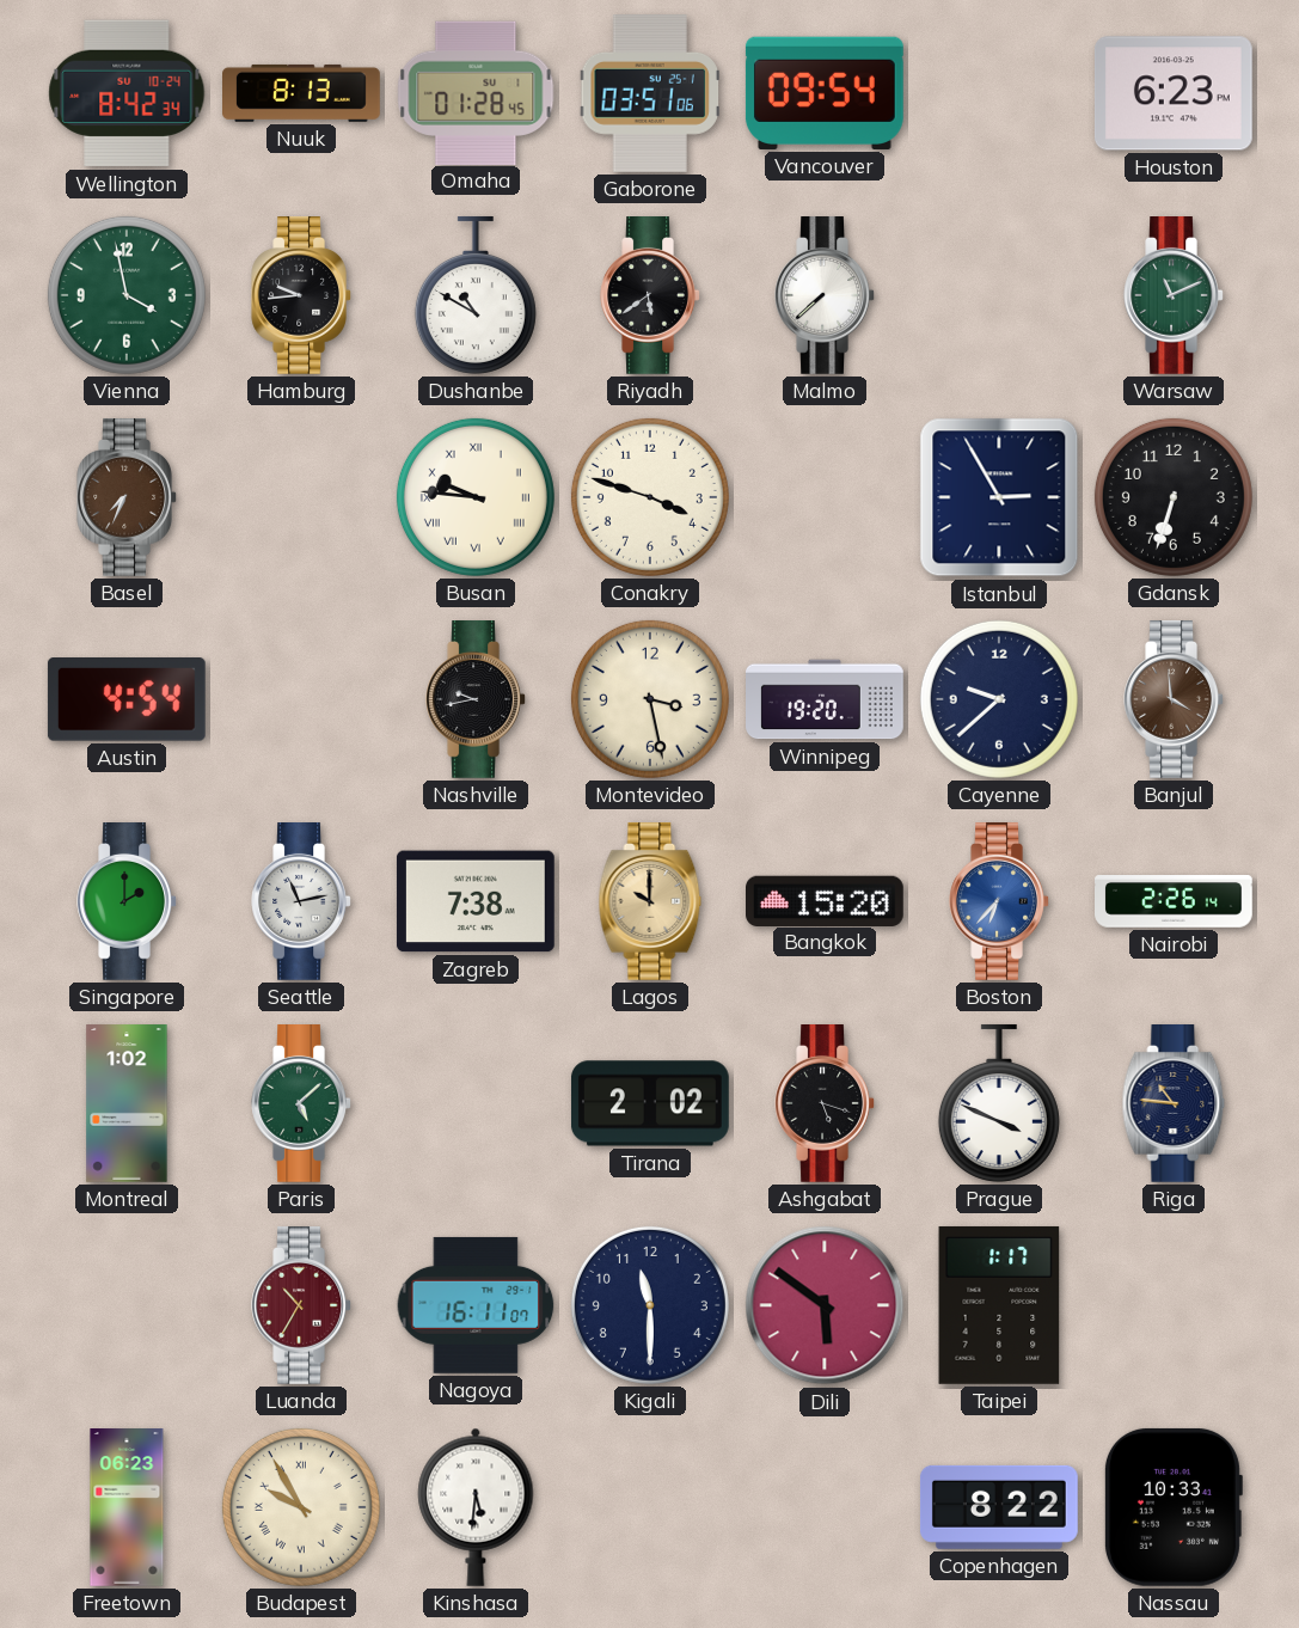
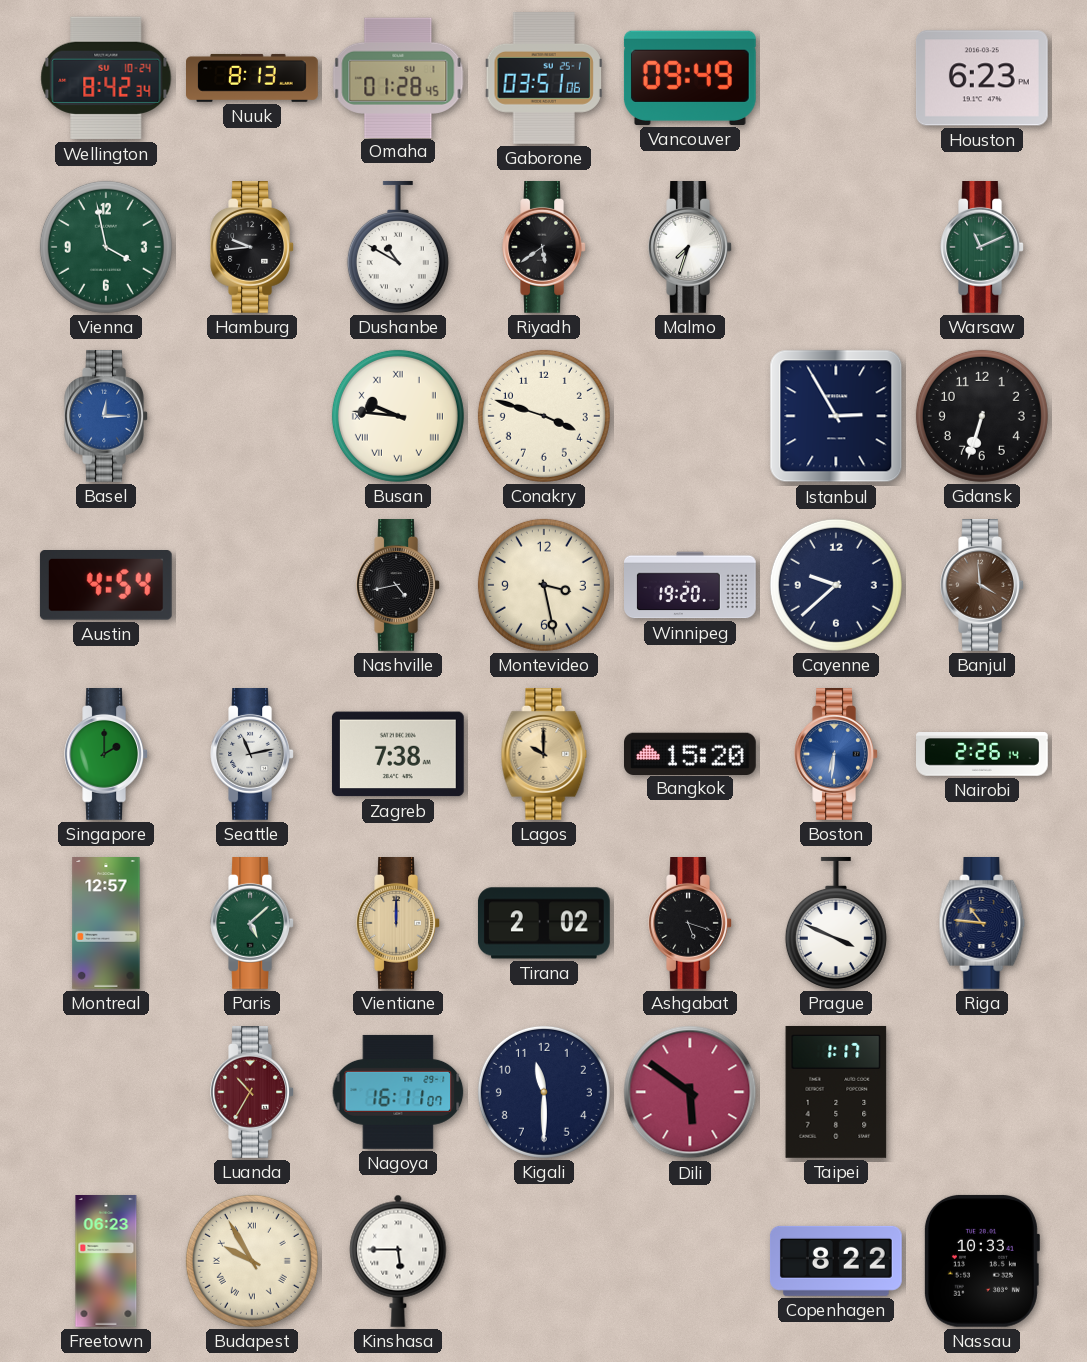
Vancouver: 09:54 -> 09:49 (690, 78)
Malmo: 7:38 -> 7:33 (690, 248)
Basel: 7:34 -> 12:15 (106, 417)
Basel dial: brown -> blue (106, 417)
Nashville: 9:43 -> 4:43 (398, 586)
Boston: 6:37 -> 6:31 (836, 755)
Montreal: 1:02 -> 12:57 (106, 924)
Vientiane: none -> 12:00 (398, 924)
Kinshasa: 5:31 -> 5:45 (398, 1261)
